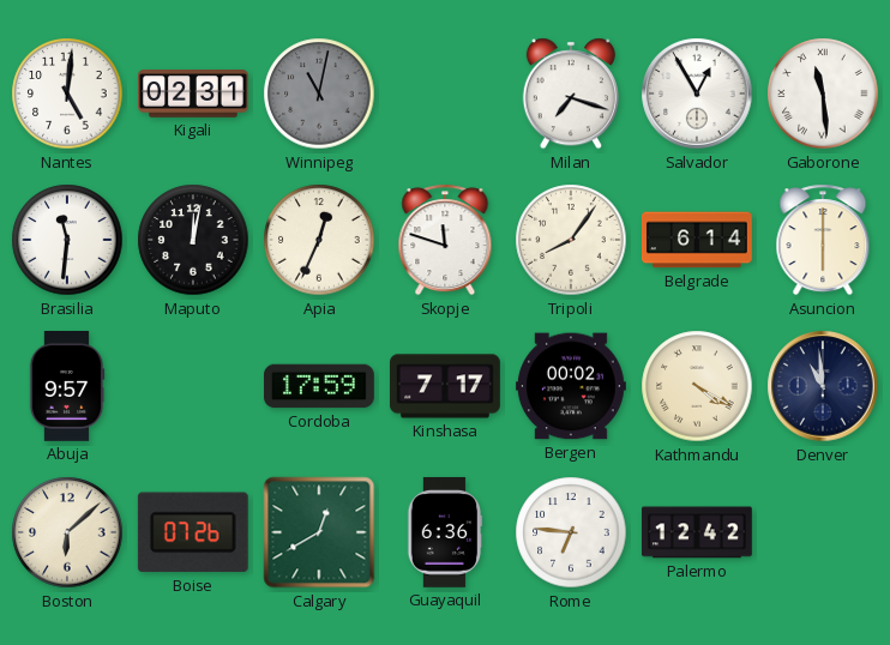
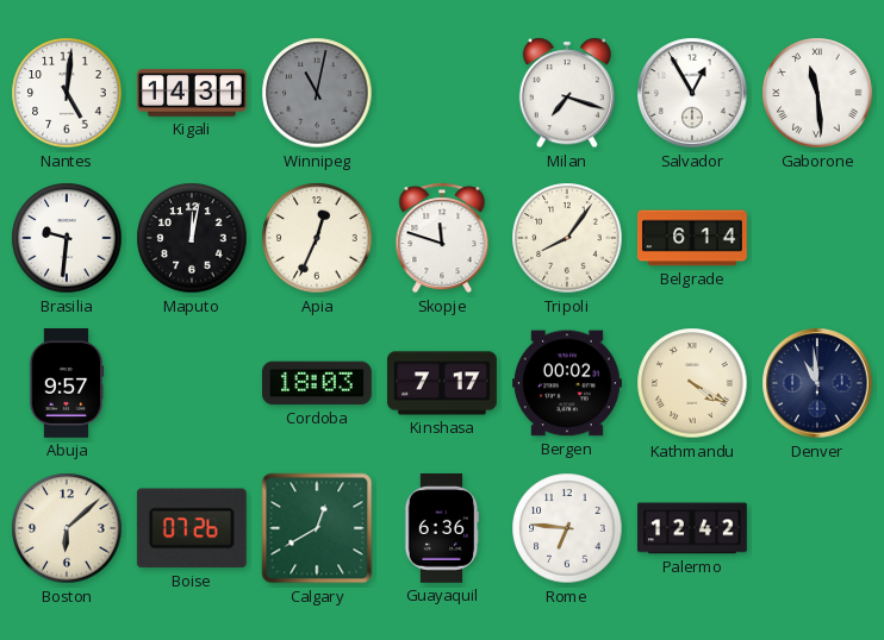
Kigali: 02:31 -> 14:31 (193, 93)
Brasilia: 11:31 -> 9:31 (67, 238)
Asuncion: 6:00 -> none (823, 240)
Cordoba: 17:59 -> 18:03 (317, 383)
